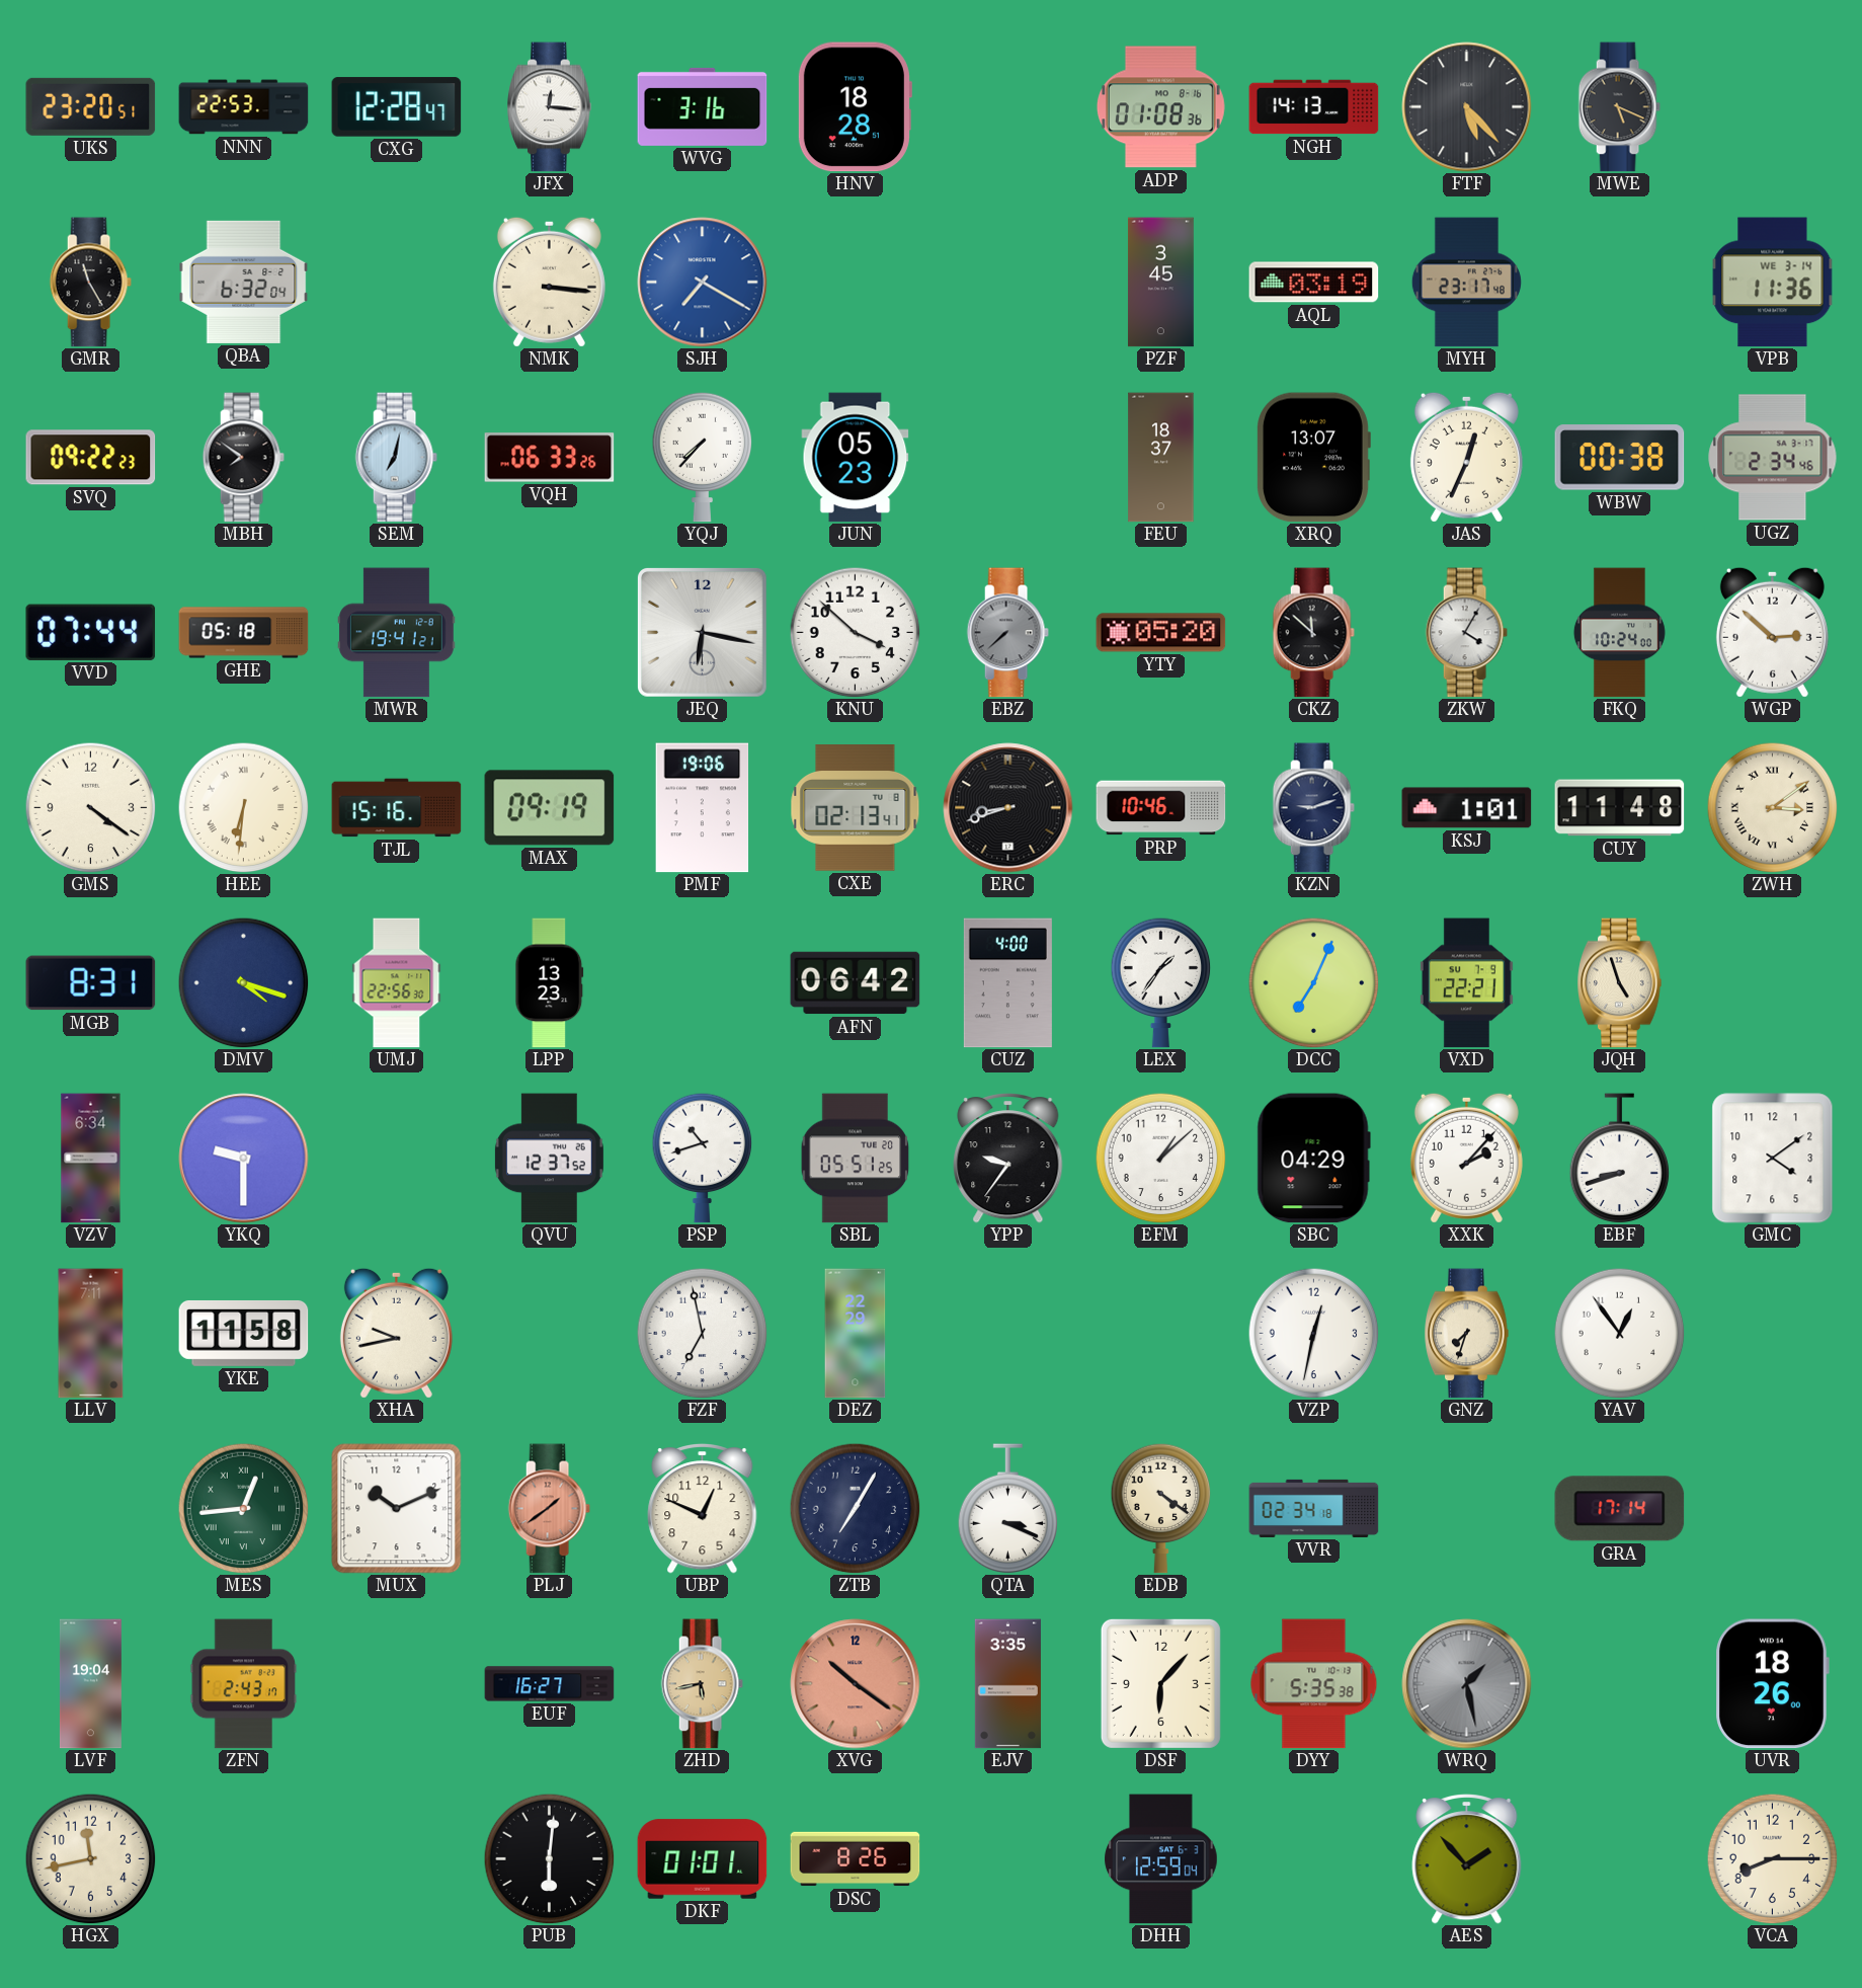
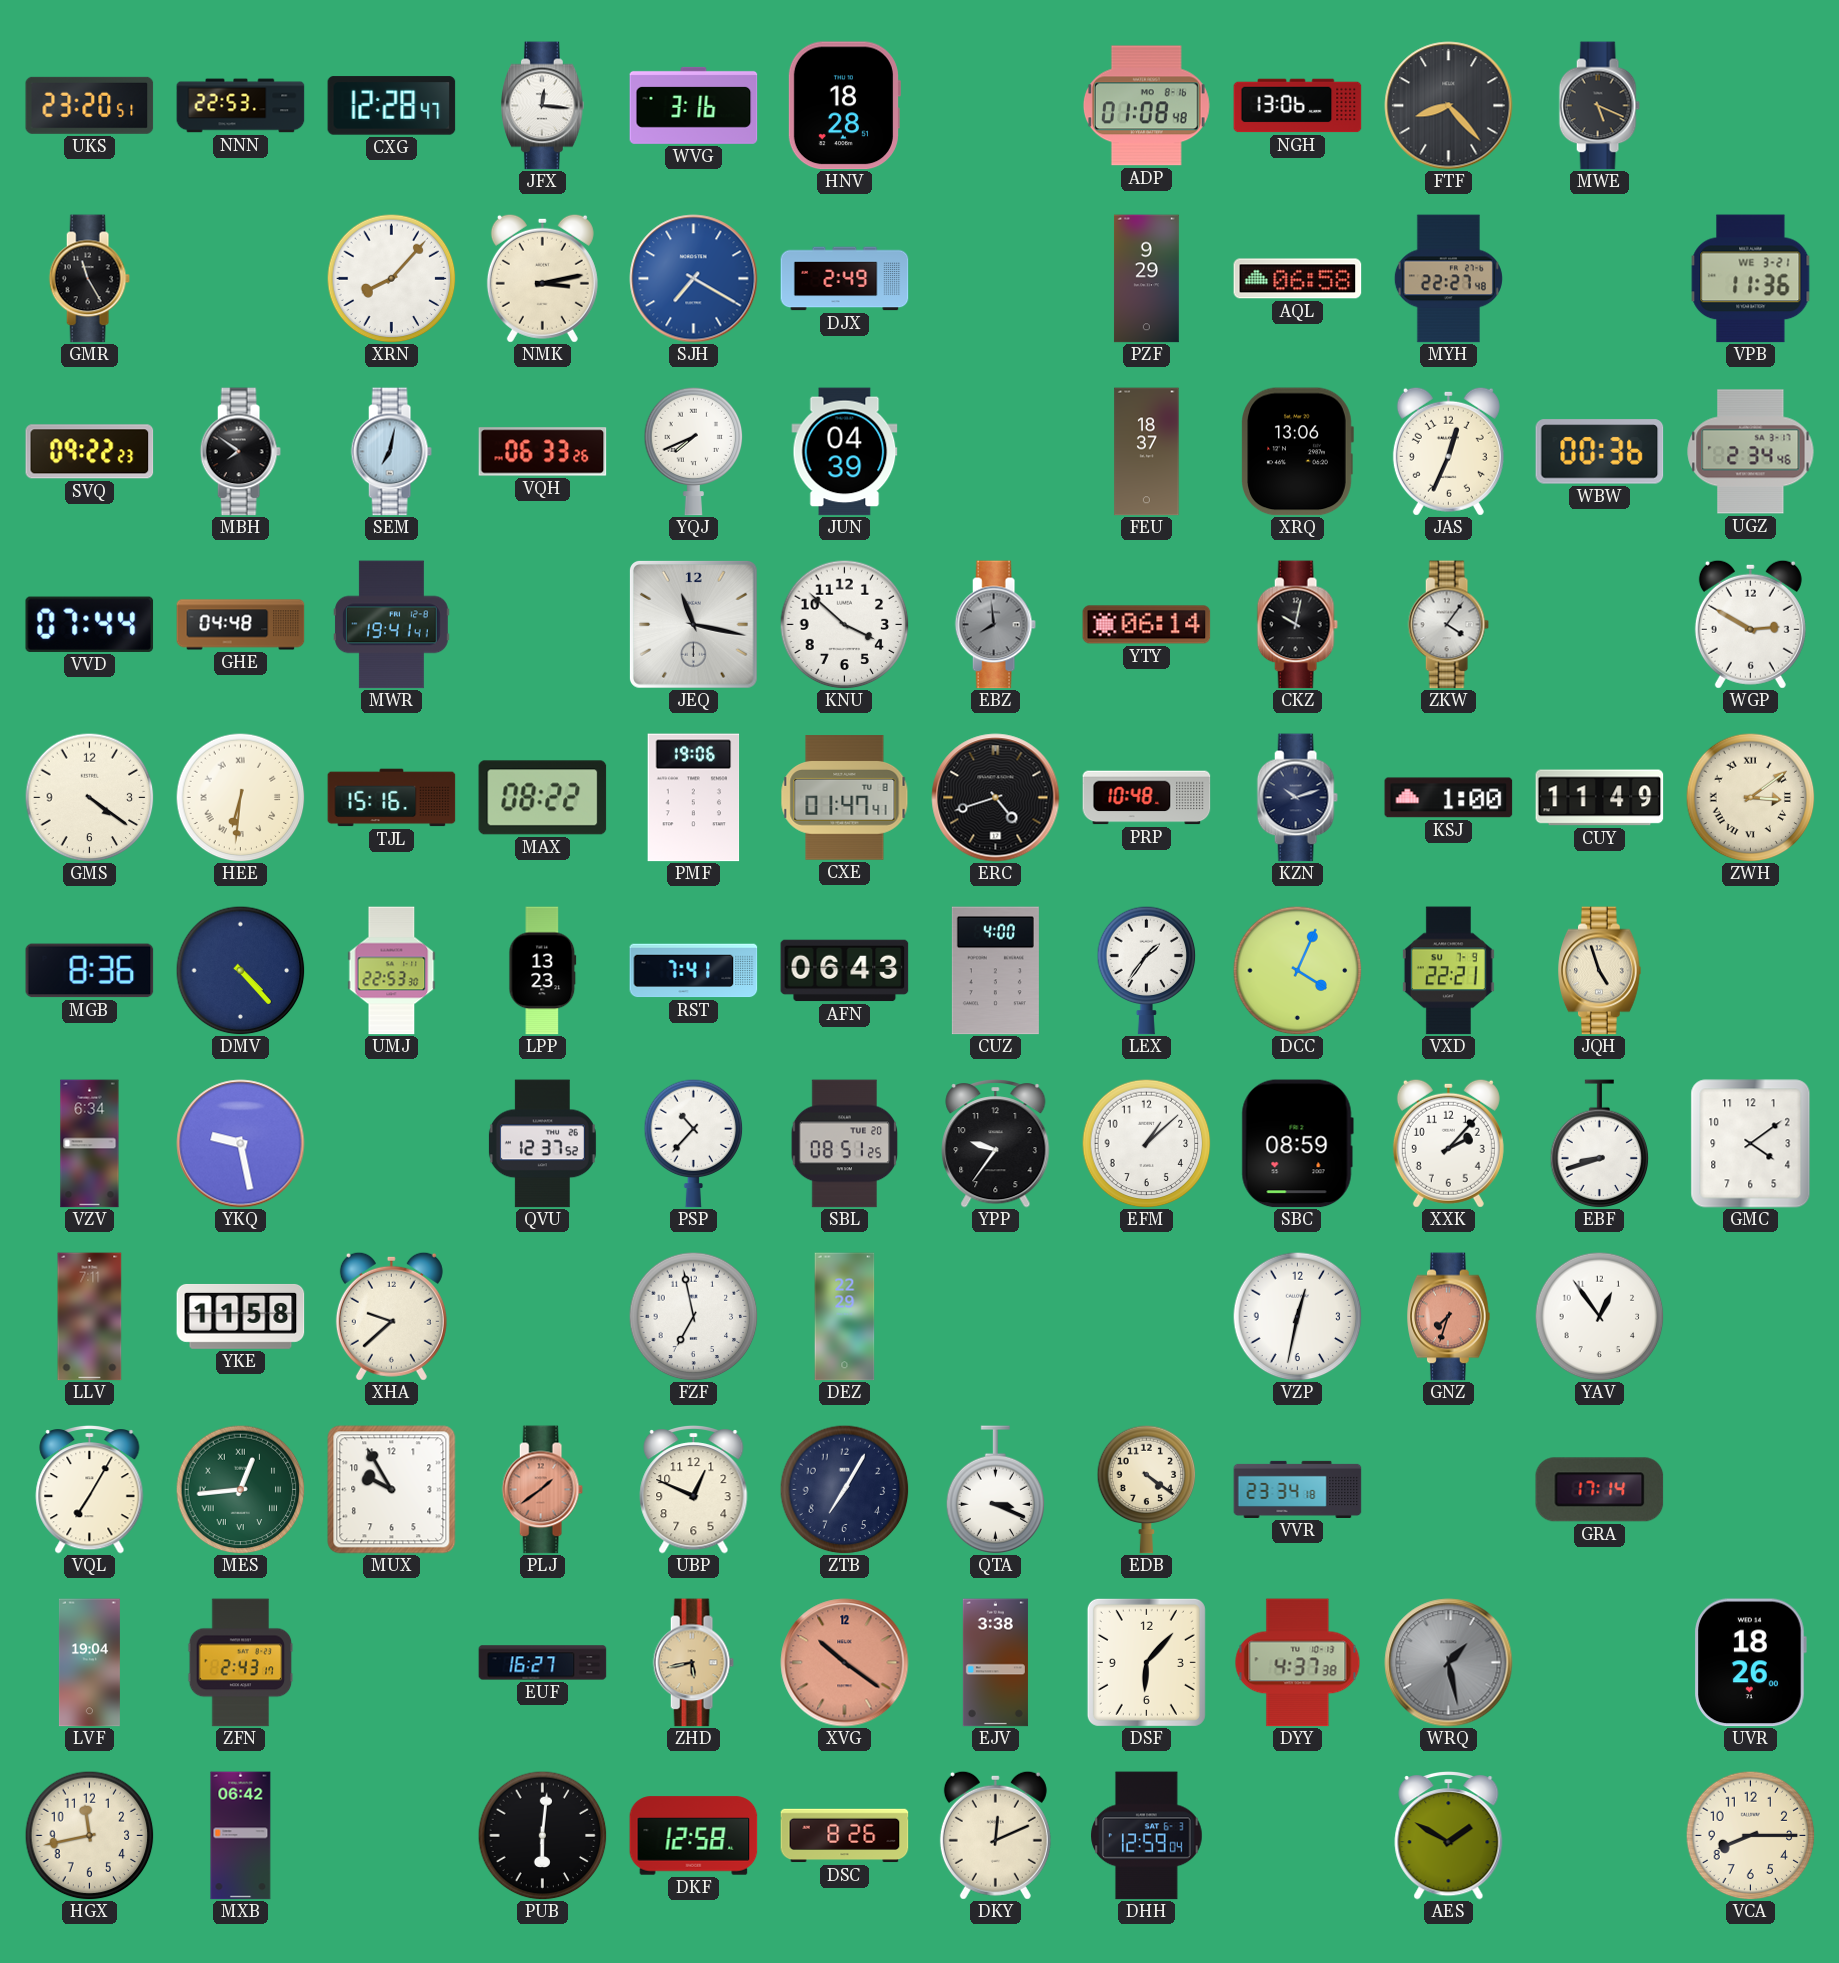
ADP: 01:08:36 -> 01:08:48 (1146, 106)
NGH: 14:13 -> 13:06 (1298, 106)
FTF: 5:23 -> 8:23 (1449, 106)
QBA: 6:32 -> none (244, 282)
XRN: none -> 8:07 (391, 278)
NMK: 3:16 -> 3:13 (542, 278)
DJX: none -> 2:49 (845, 279)
PZF: 3:45 -> 9:29 (1146, 279)
AQL: 03:19 -> 06:58 (1298, 279)
MYH: 23:17 -> 22:27 (1448, 279)
VPB date: WE 3-14 -> WE 3-21 (1751, 279)
YQJ: 7:37 -> 7:41 (694, 451)
JUN: 05:23 -> 04:39 (845, 452)
XRQ: 13:07 -> 13:06 (1297, 452)
WBW: 00:38 -> 00:36 (1600, 452)
GHE: 05:18 -> 04:48 (241, 625)
MWR: 19:41:21 -> 19:41:41 (391, 625)
JEQ: 6:17 -> 11:17 (693, 624)
EBZ: 7:38 -> 7:59 (995, 625)
YTY: 05:20 -> 06:14 (1147, 625)
CKZ: 11:52 -> 10:02 (1297, 625)
ZKW: 4:05 -> 4:06 (1448, 625)
FKQ: 10:24 -> none (1619, 633)
WGP: 2:52 -> 2:50 (1750, 624)
MAX: 09:19 -> 08:22 (543, 798)
CXE: 02:13 -> 01:47 (845, 798)
ERC: 8:42 -> 4:42 (996, 798)
PRP: 10:46 -> 10:48 (1147, 798)
KZN: 9:12 -> 10:12 (1297, 798)
KSJ: 1:01 -> 1:00 (1449, 798)
CUY: 11:48 -> 11:49 (1600, 798)
MGB: 8:31 -> 8:36 (90, 971)
DMV: 4:18 -> 4:23 (240, 970)
UMJ: 22:56 -> 22:53 (392, 971)
RST: none -> 7:41 (694, 971)
AFN: 06:42 -> 06:43 (845, 971)
DCC: 7:04 -> 4:04 (1297, 970)
YKQ: 9:30 -> 9:28 (241, 1144)
PSP: 10:42 -> 10:37 (694, 1143)
SBL: 05:51 -> 08:51 (845, 1144)
SBC: 04:29 -> 08:59 (1297, 1144)
XHA: 9:43 -> 9:38 (391, 1316)
GNZ dial: cream -> salmon (1449, 1317)
VQL: none -> 7:05 (90, 1490)
MUX: 10:11 -> 9:55 (392, 1490)
VVR: 02:34 -> 23:34 (1298, 1489)
EJV: 3:35 -> 3:38 (995, 1663)
DYY: 5:35 -> 4:37 (1298, 1663)
MXB: none -> 06:42 (241, 1836)
DKF: 01:01 -> 12:58 (694, 1836)
DKY: none -> 12:11 (995, 1835)
AES: 1:53 -> 1:50 (1449, 1836)
